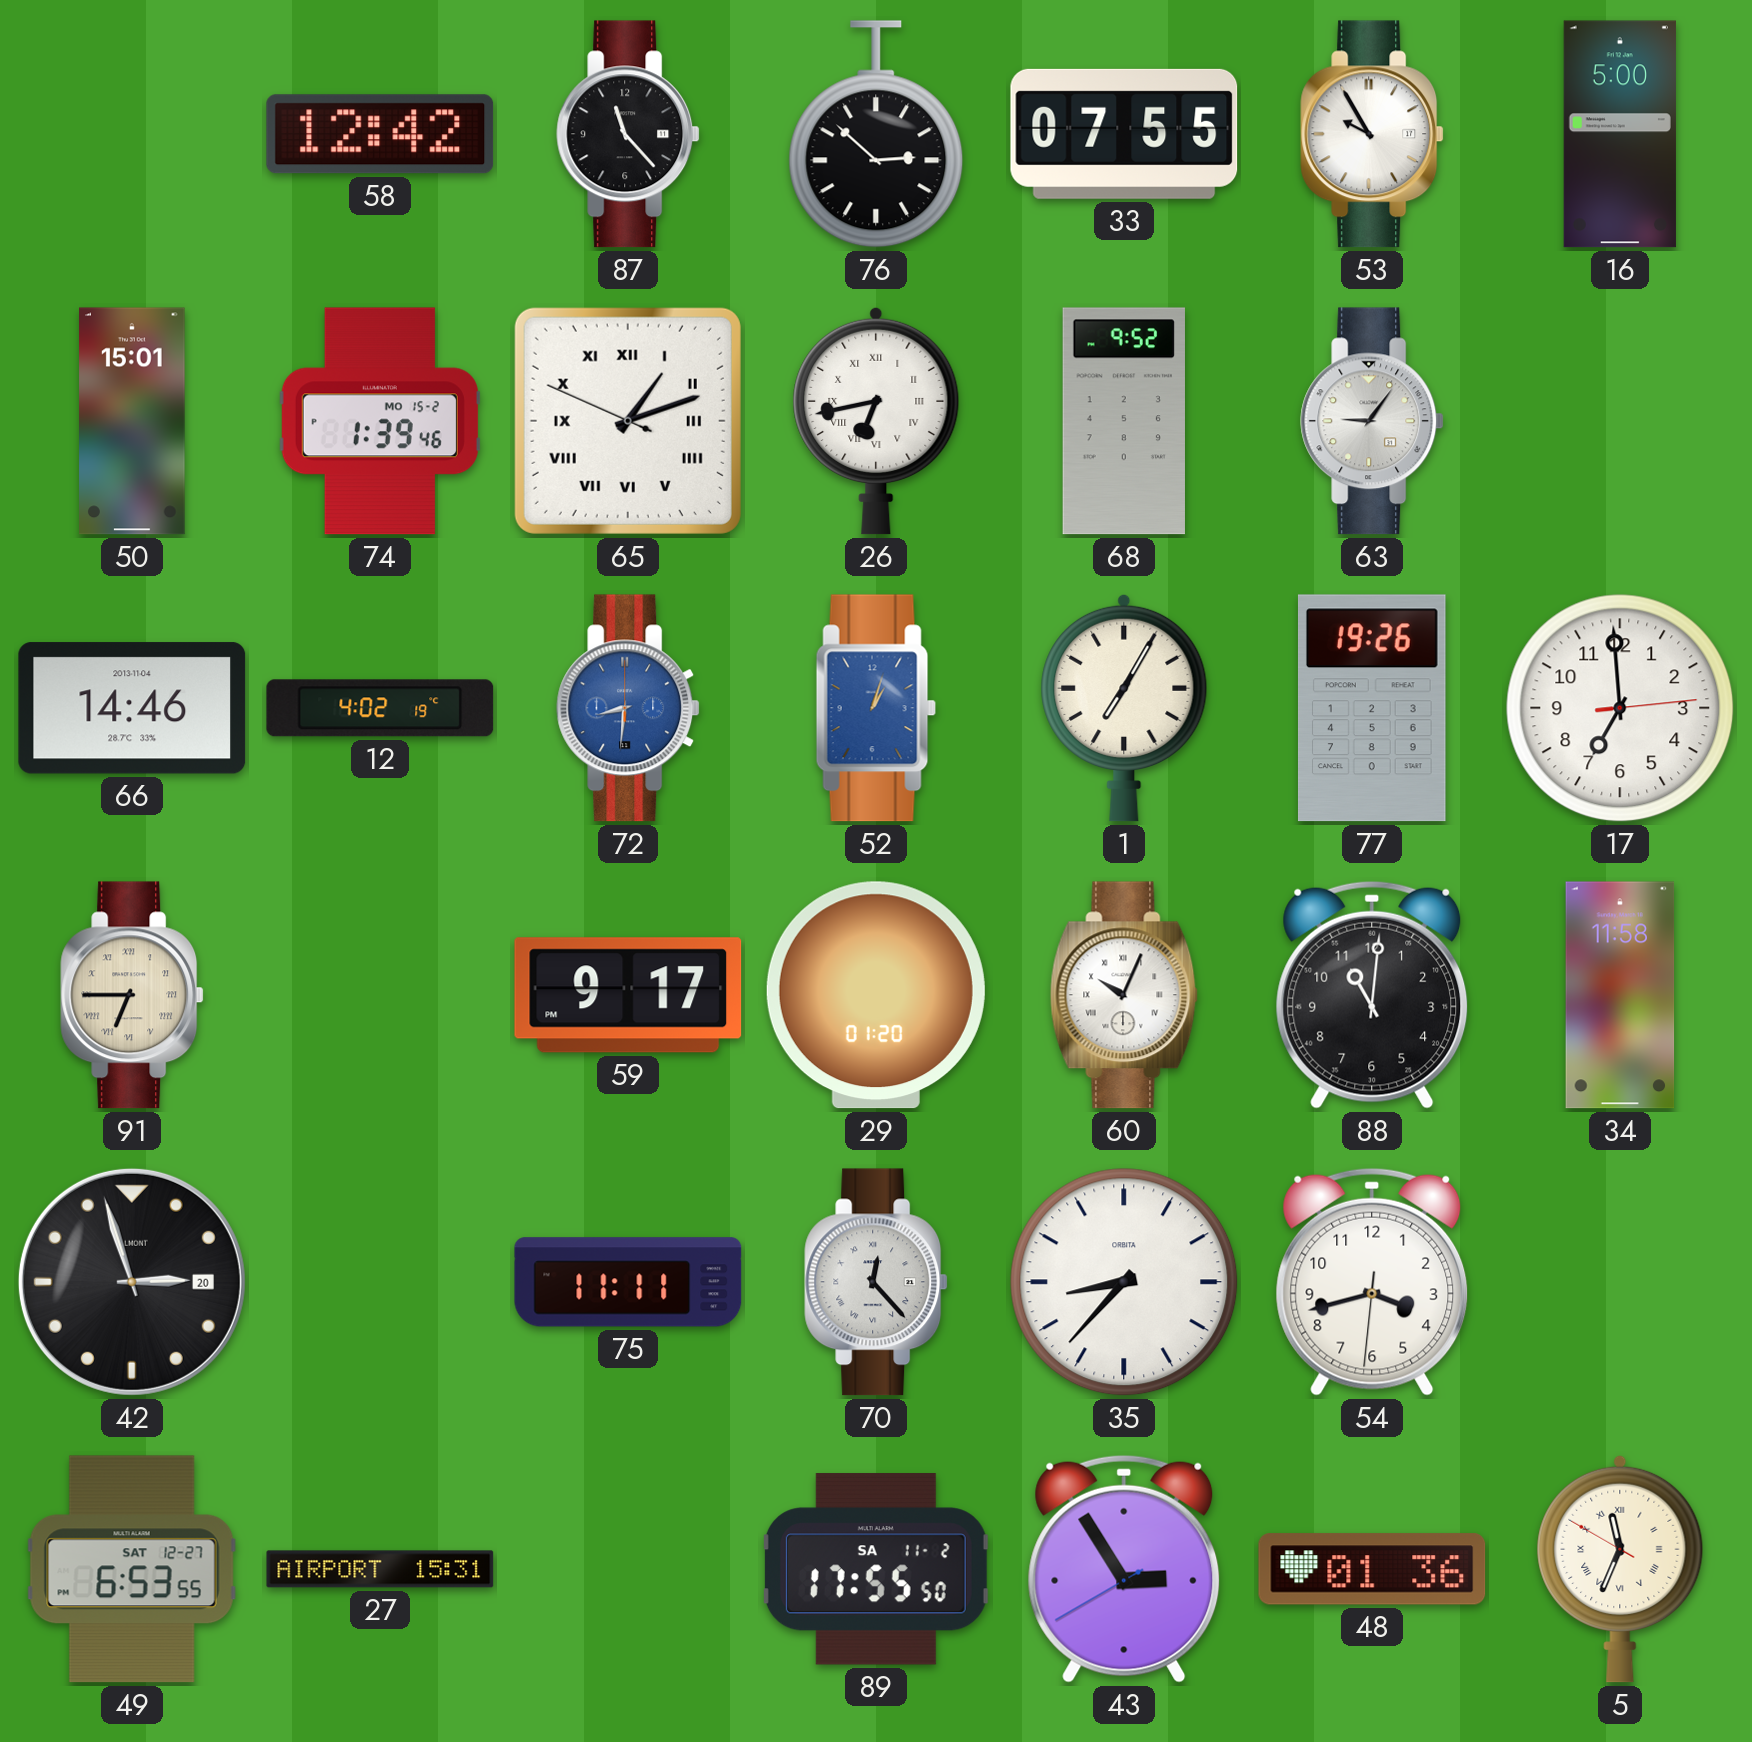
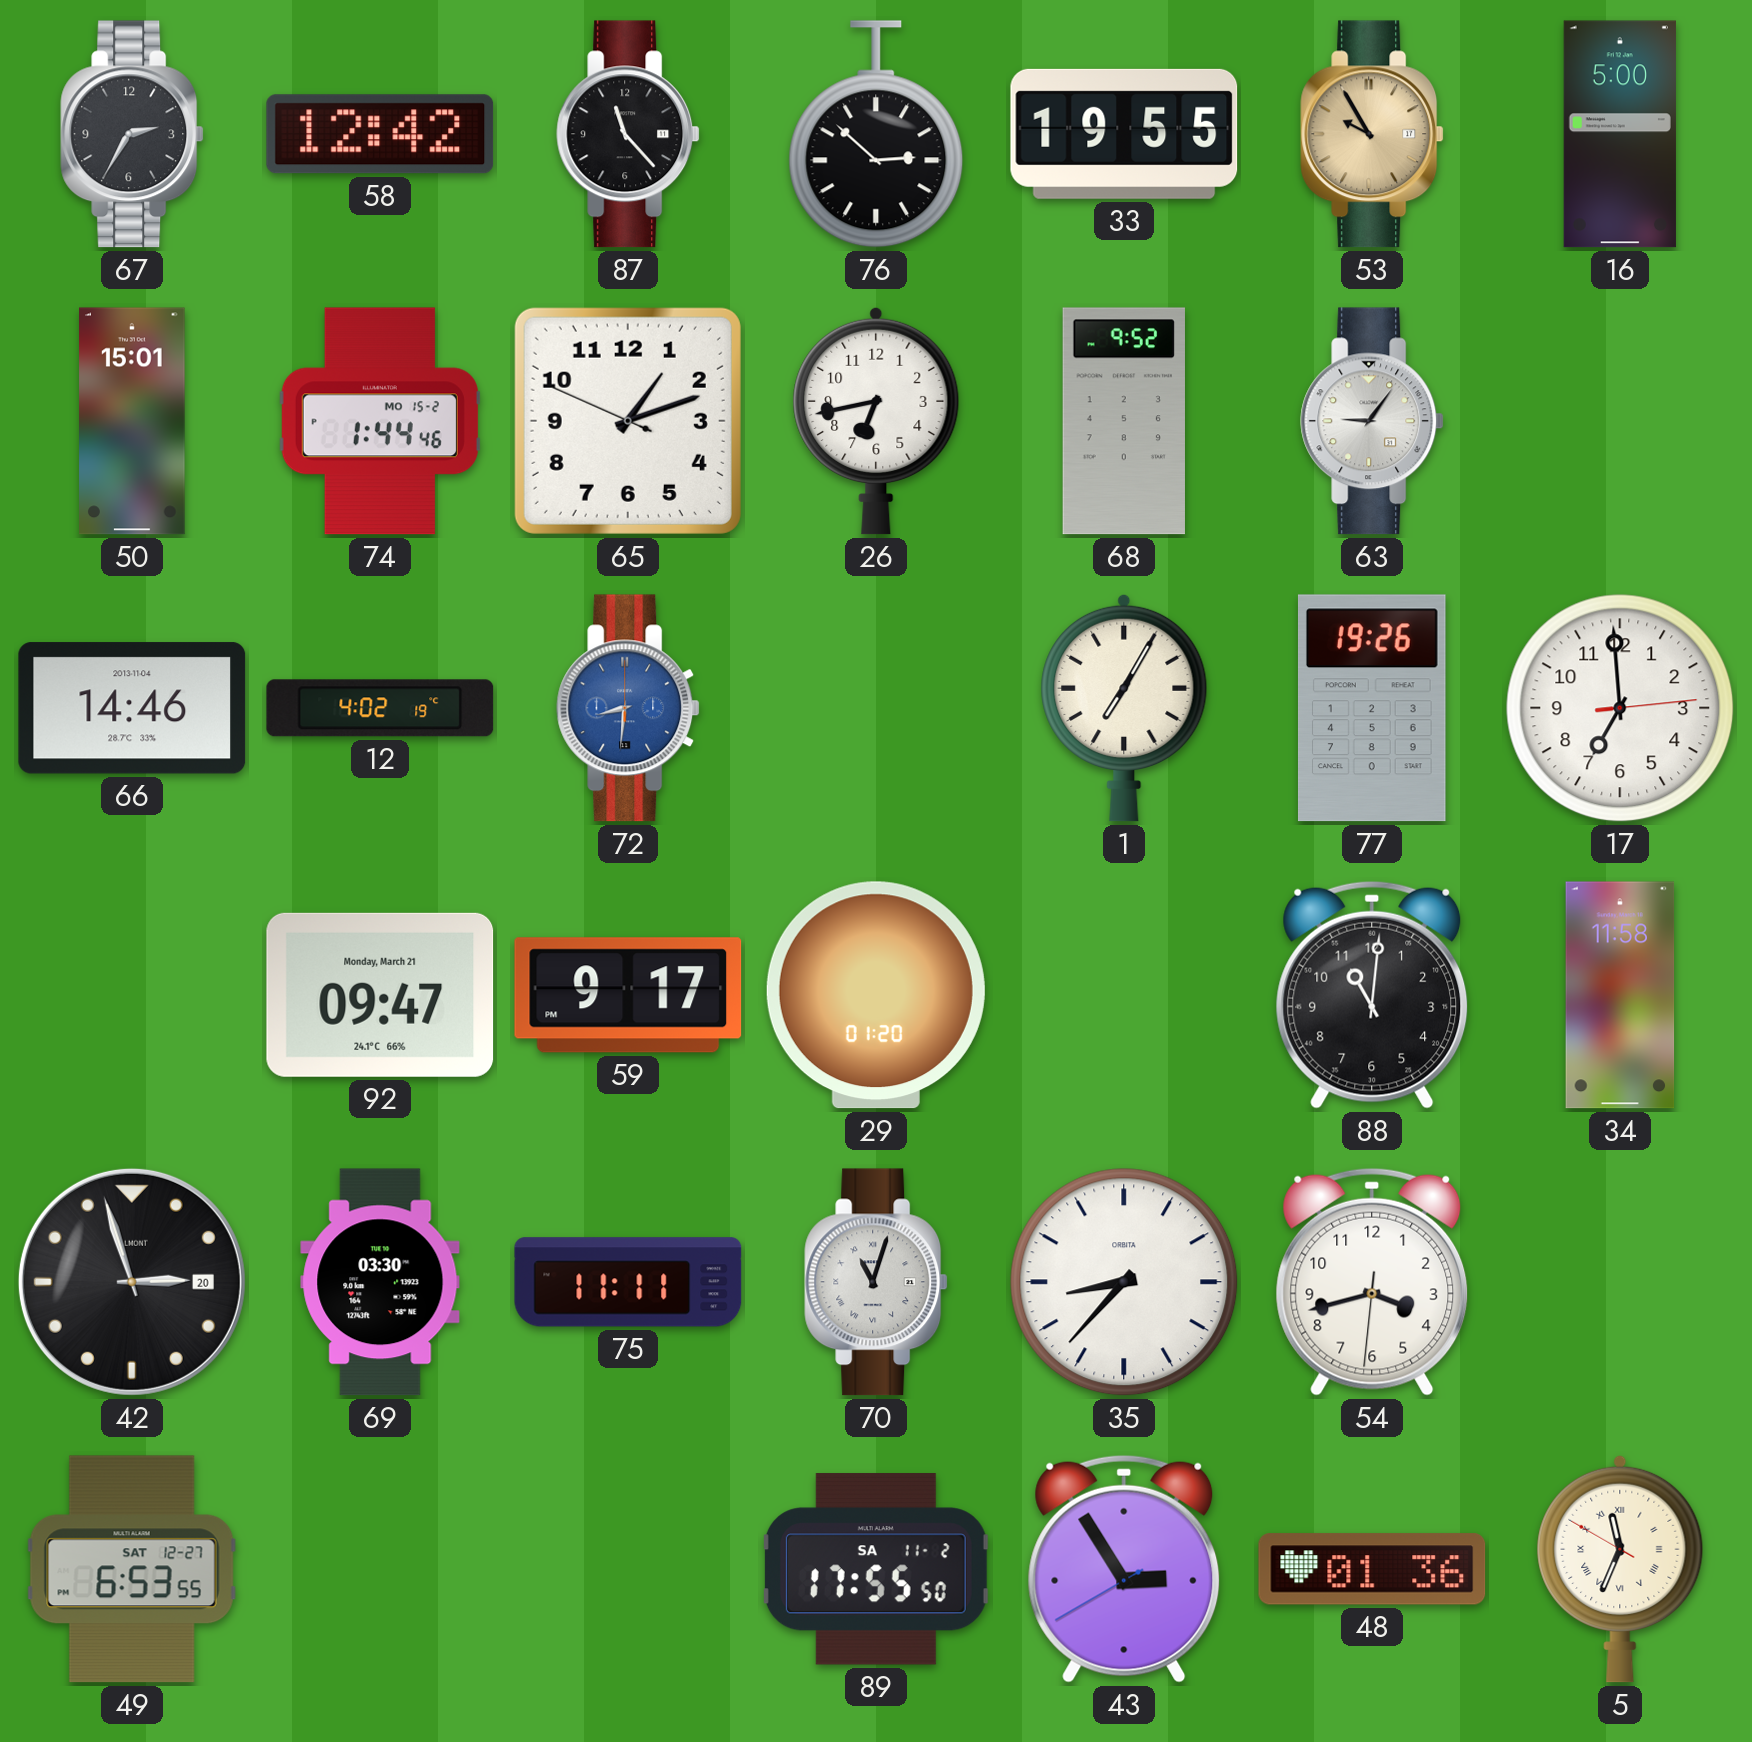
67: none -> 2:35 (132, 134)
33: 07:55 -> 19:55 (1124, 134)
53 dial: white -> champagne (1372, 134)
74: 1:39 -> 1:44 (380, 421)
65 numerals: Roman -> Arabic (628, 421)
26 numerals: Roman -> Arabic (876, 421)
52: 1:03 -> none (876, 708)
91: 6:45 -> none (132, 995)
92: none -> 09:47 (380, 995)
60: 10:04 -> none (1124, 995)
69: none -> 03:30 (380, 1282)
70: 12:23 -> 11:03 (876, 1282)
27: 15:31 -> none (380, 1569)
